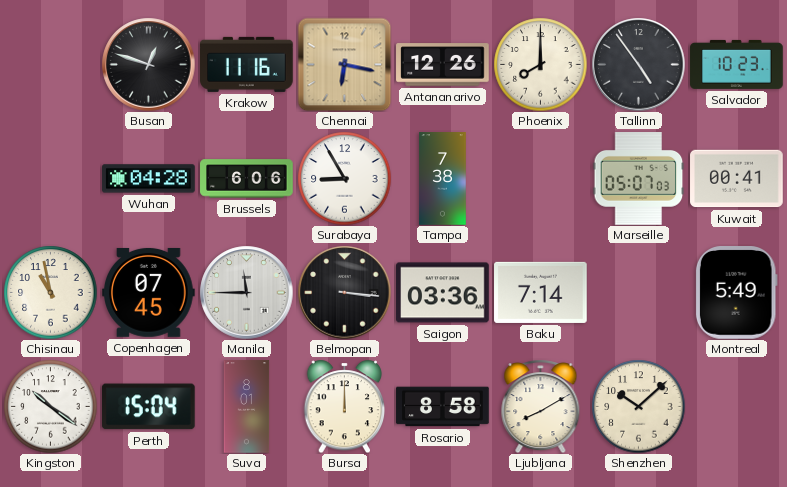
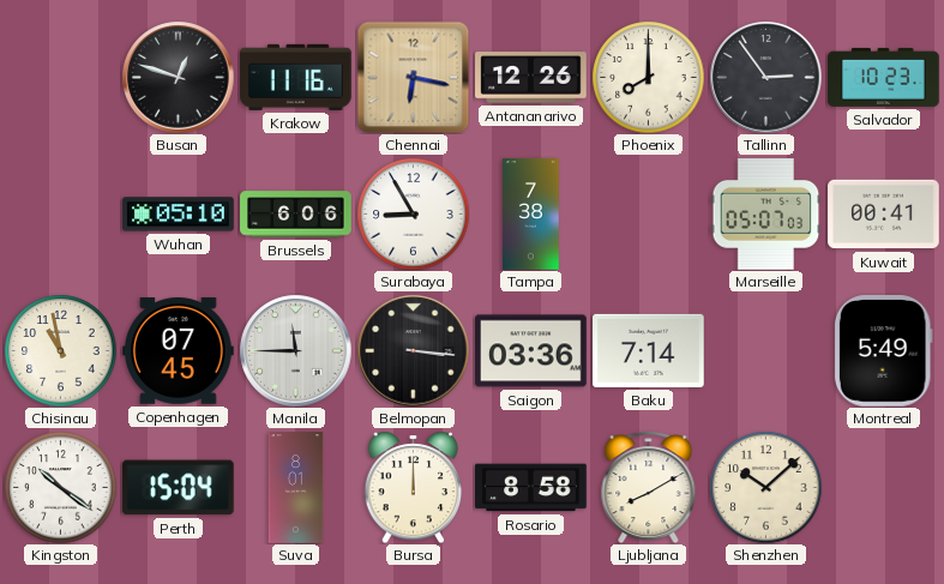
Tallinn: 4:54 -> 2:54 (765, 77)
Wuhan: 04:28 -> 05:10 (179, 215)
